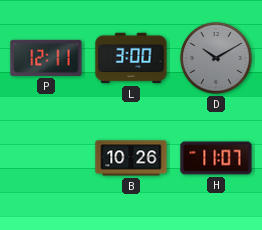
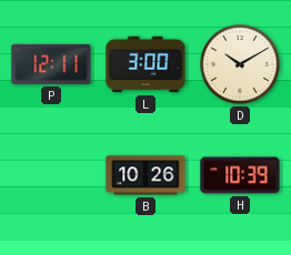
D dial: grey -> cream (240, 64)
H: 11:07 -> 10:39 (240, 175)
